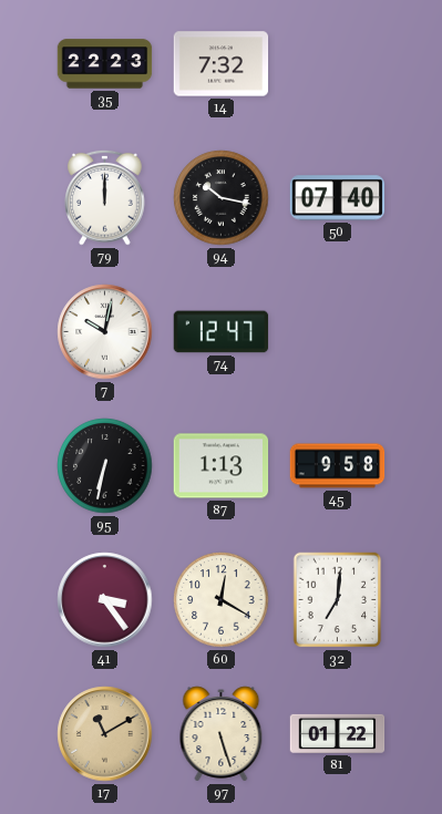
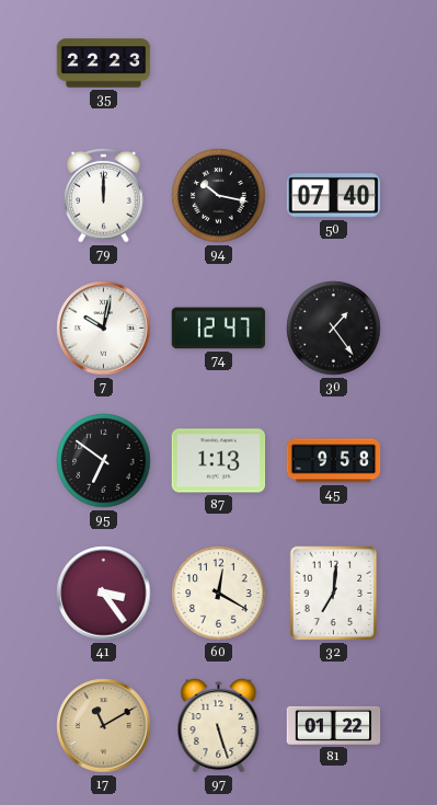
14: 7:32 -> none (222, 64)
30: none -> 1:24 (334, 329)
95: 6:32 -> 6:51 (104, 461)
